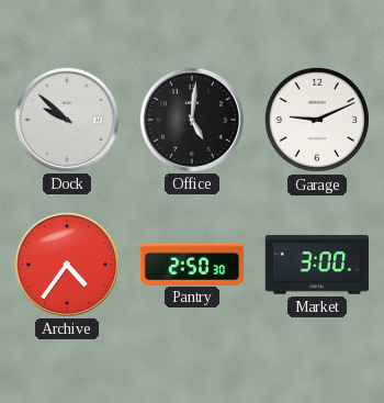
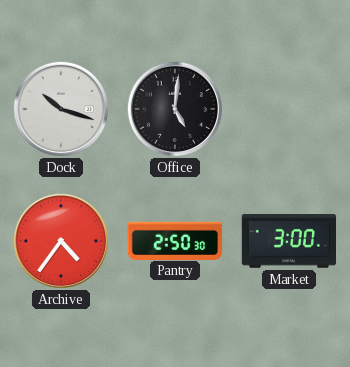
Dock: 9:52 -> 10:18 (60, 108)
Garage: 9:11 -> none (317, 120)
